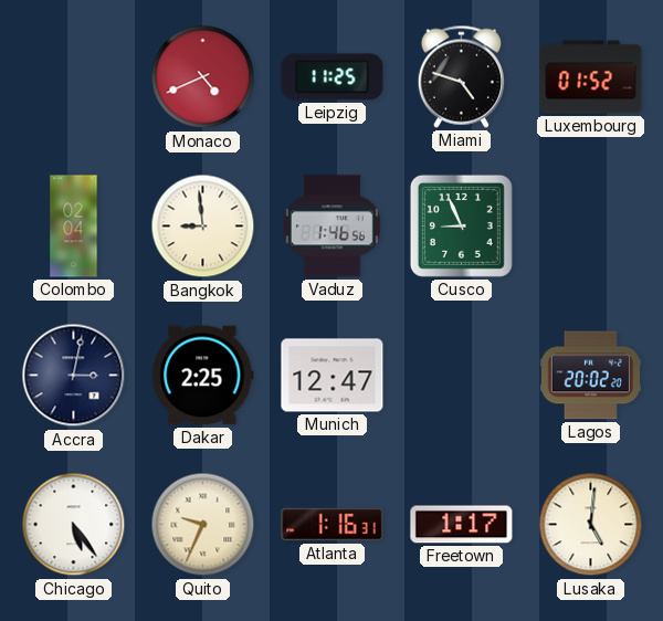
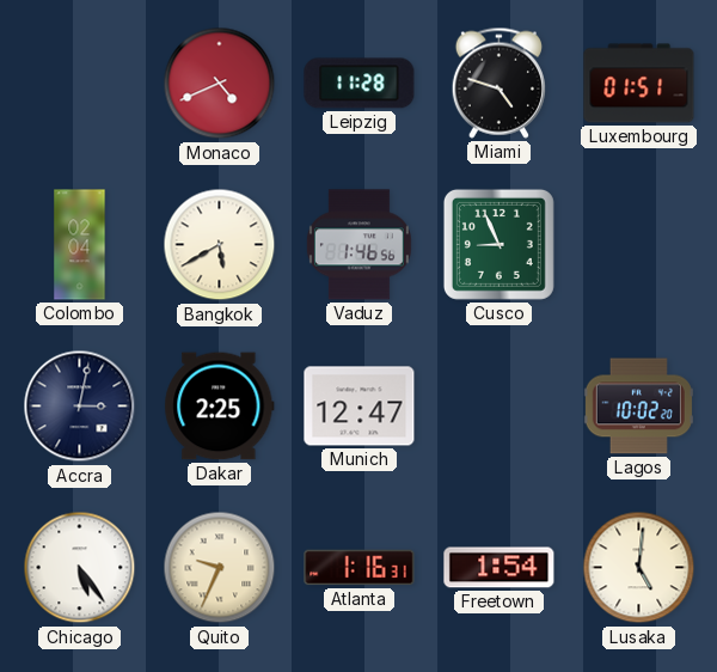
Leipzig: 11:25 -> 11:28 (360, 84)
Luxembourg: 01:52 -> 01:51 (639, 84)
Bangkok: 8:59 -> 5:40 (220, 245)
Lagos: 20:02 -> 10:02 (638, 407)
Freetown: 1:17 -> 1:54 (500, 568)
